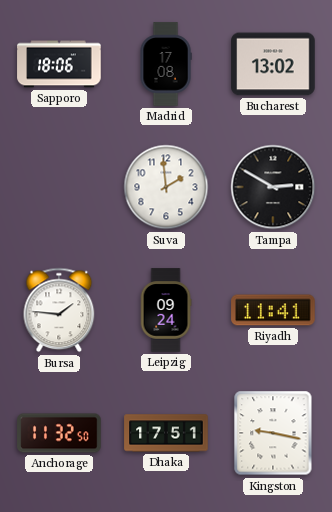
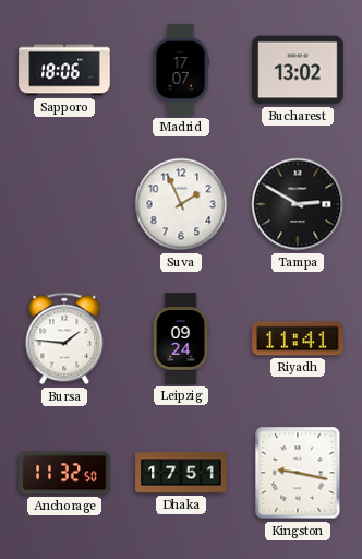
Madrid: 17:08 -> 17:07 (181, 70)
Suva: 1:59 -> 1:56 (181, 204)
